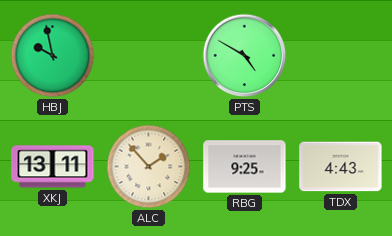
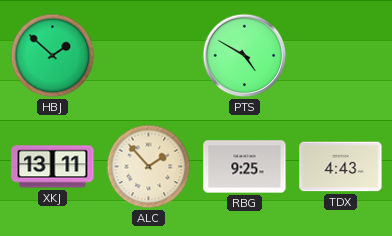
HBJ: 9:58 -> 1:52 (53, 56)
